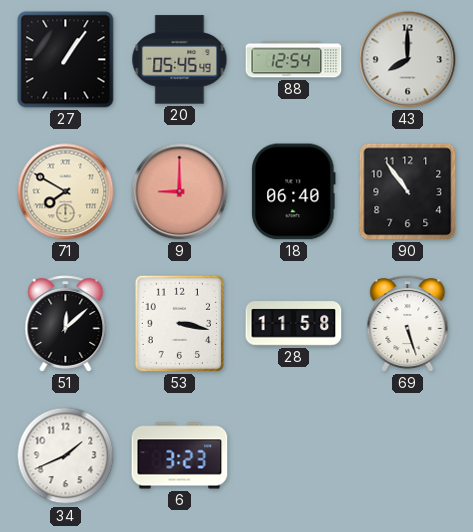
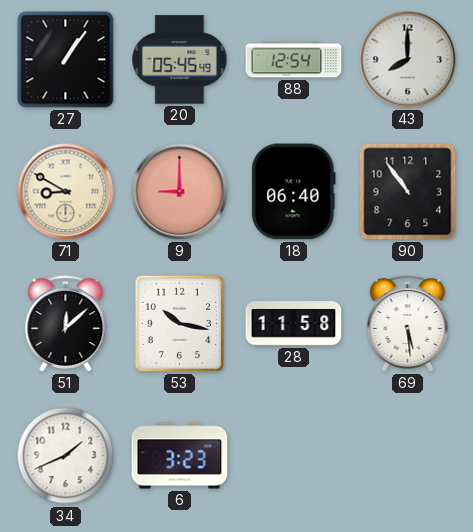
71: 7:50 -> 8:50 (66, 192)
53: 3:17 -> 10:17 (179, 323)
69: 5:27 -> 5:29 (408, 324)
